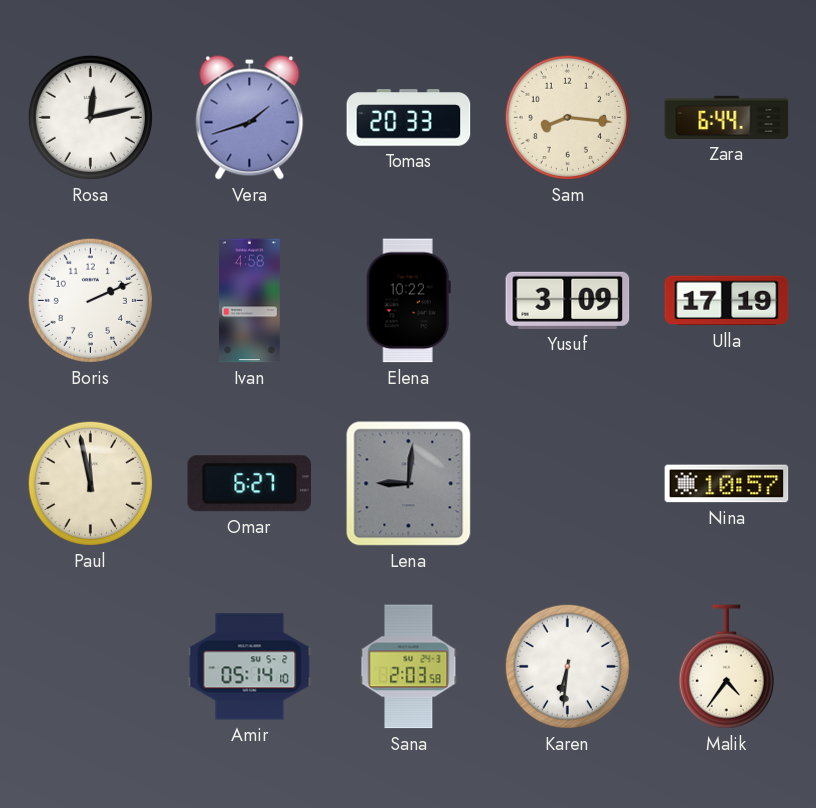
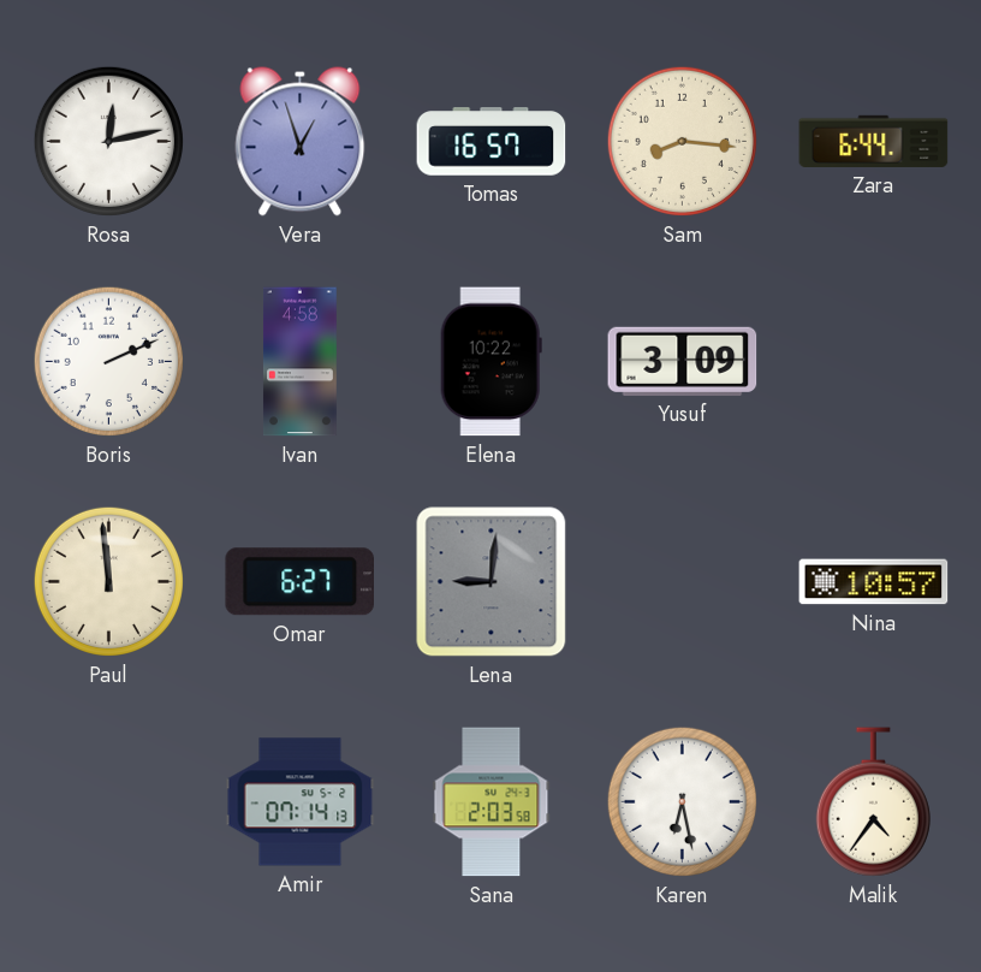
Vera: 1:42 -> 12:57 (301, 142)
Tomas: 20:33 -> 16:57 (492, 142)
Ulla: 17:19 -> none (727, 301)
Paul: 11:58 -> 11:59 (108, 581)
Amir: 05:14 -> 07:14 (301, 802)
Karen: 6:31 -> 6:28 (682, 801)
